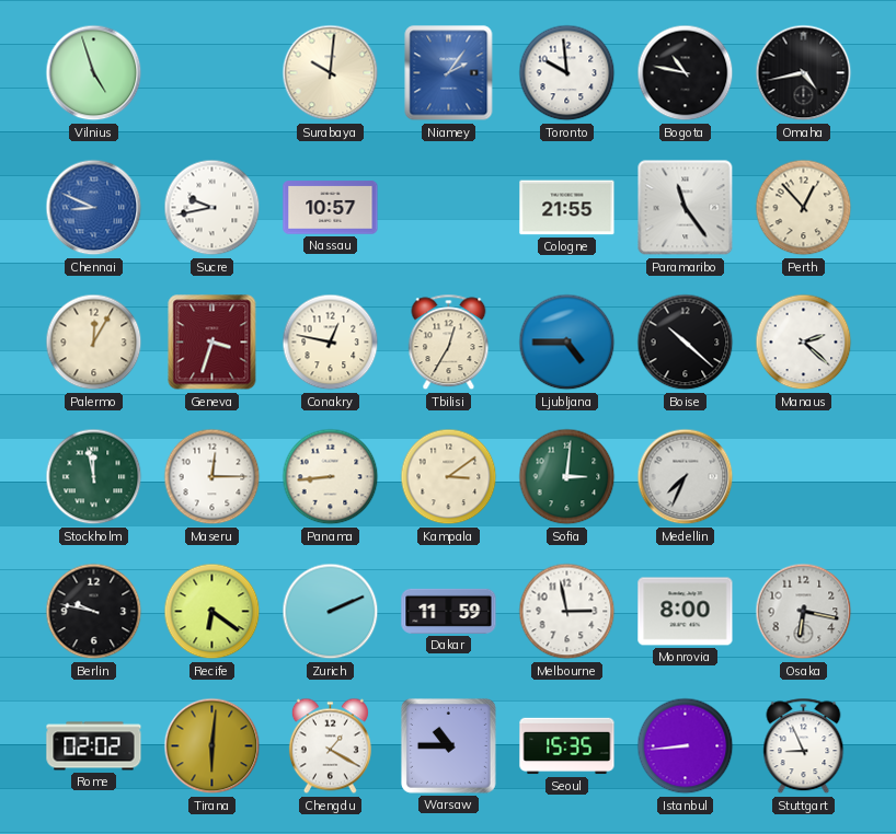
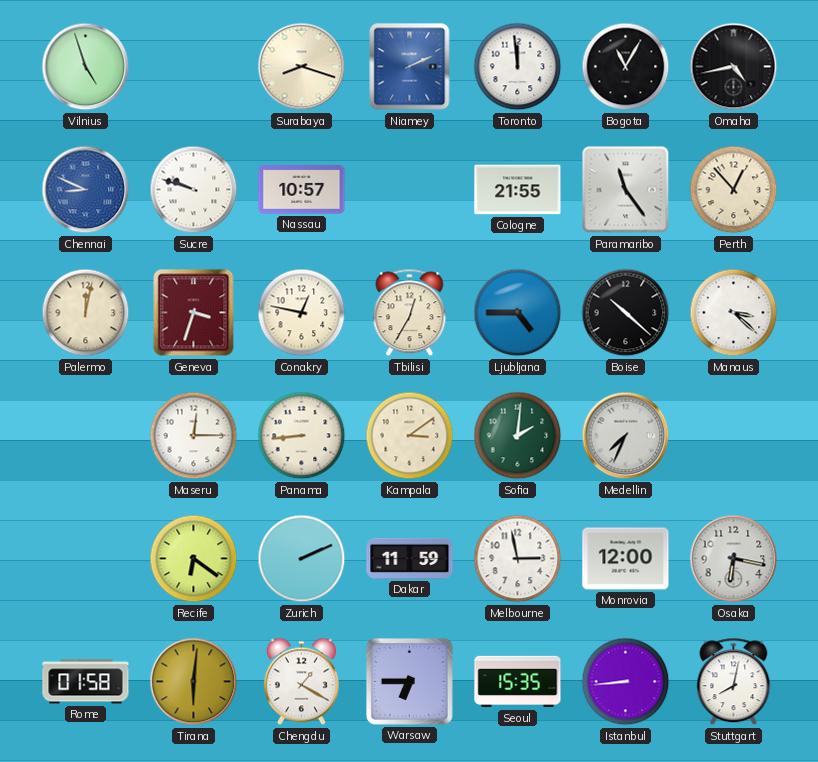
Surabaya: 10:01 -> 8:18 (302, 67)
Niamey: 2:06 -> 2:11 (410, 67)
Toronto: 9:59 -> 11:59 (518, 67)
Bogota: 10:47 -> 11:05 (626, 67)
Sucre: 9:43 -> 9:48 (194, 190)
Palermo: 12:05 -> 12:02 (86, 313)
Manaus: 2:22 -> 3:22 (734, 313)
Stockholm: 11:58 -> none (94, 477)
Sofia: 3:01 -> 2:01 (518, 436)
Berlin: 9:47 -> none (94, 612)
Monrovia: 8:00 -> 12:00 (626, 559)
Rome: 02:02 -> 01:58 (86, 682)
Warsaw: 10:45 -> 6:45 (409, 681)
Stuttgart: 8:56 -> 8:02 (734, 682)
